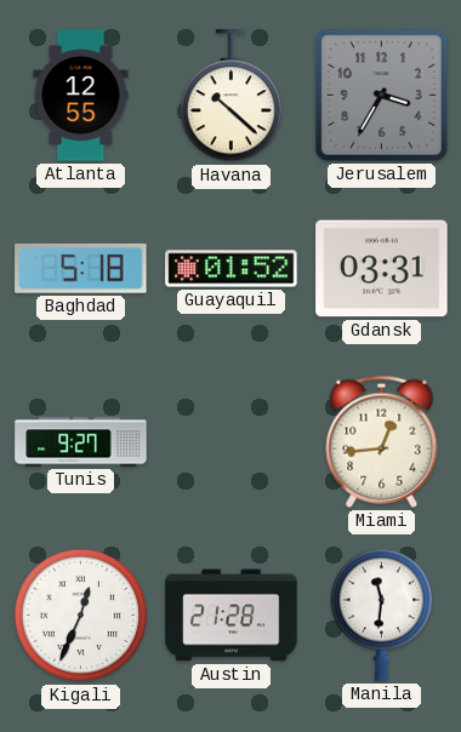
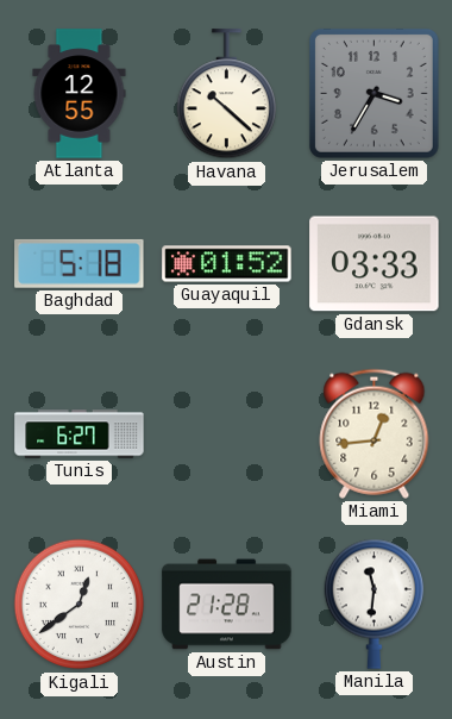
Gdansk: 03:31 -> 03:33 (375, 264)
Tunis: 9:27 -> 6:27 (80, 434)
Kigali: 12:34 -> 12:39 (80, 605)
